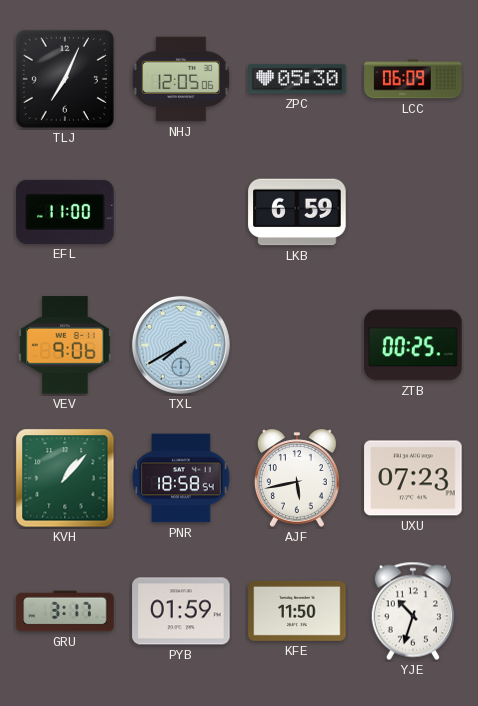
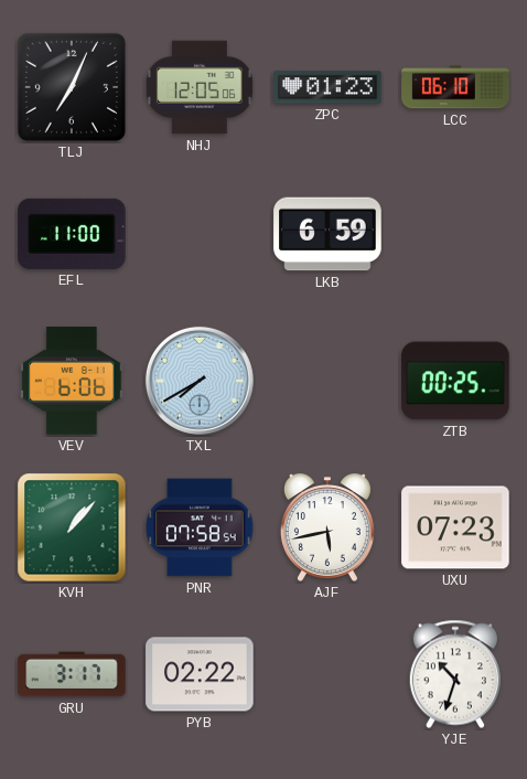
ZPC: 05:30 -> 01:23 (327, 87)
LCC: 06:09 -> 06:10 (455, 87)
VEV: 9:06 -> 6:06 (73, 381)
PNR: 18:58 -> 07:58 (200, 527)
PYB: 01:59 -> 02:22 (200, 674)
KFE: 11:50 -> none (297, 611)
